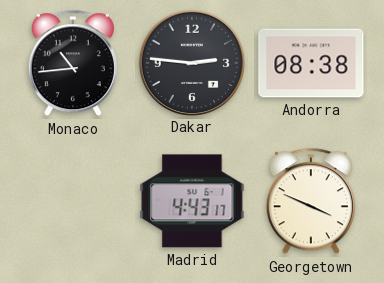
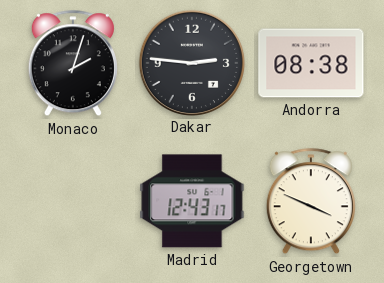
Monaco: 10:44 -> 2:03 (73, 64)
Madrid: 4:43 -> 12:43 (192, 201)
